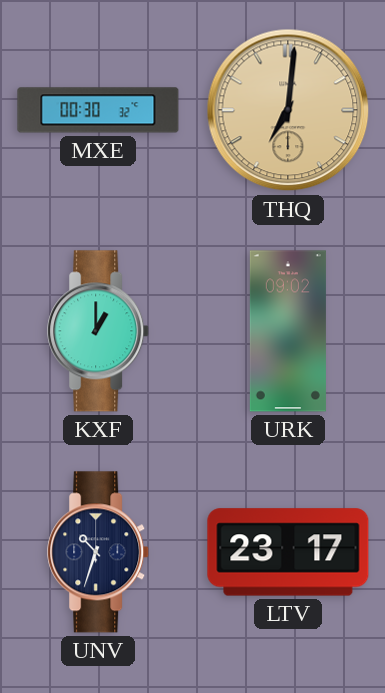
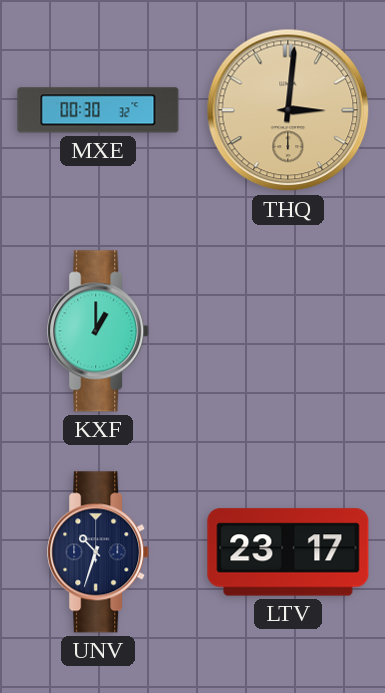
THQ: 7:01 -> 3:01 (288, 110)
URK: 09:02 -> none (288, 331)
